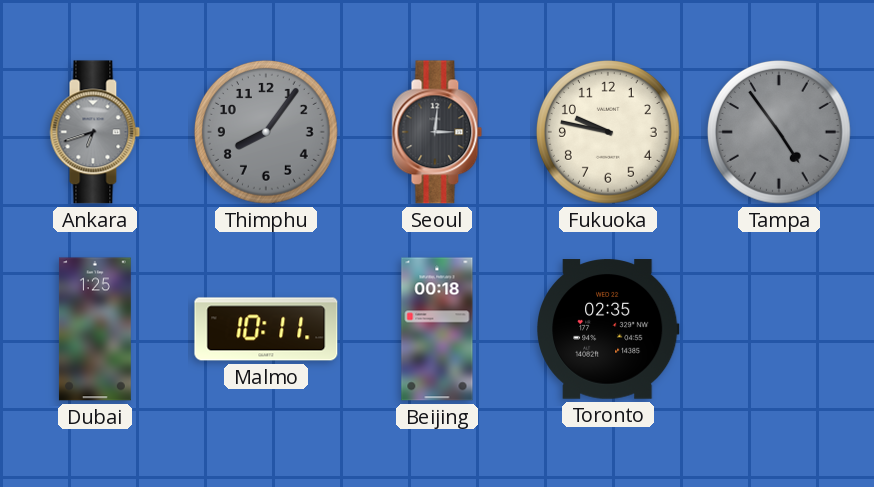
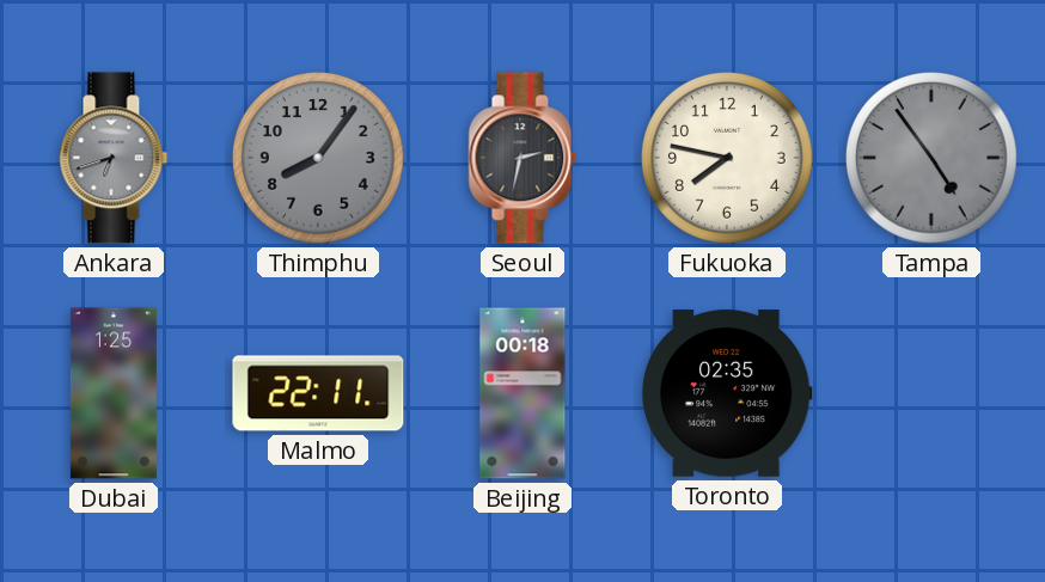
Seoul: 3:01 -> 2:32 (522, 158)
Fukuoka: 9:47 -> 7:47 (727, 158)
Malmo: 10:11 -> 22:11 (318, 393)
